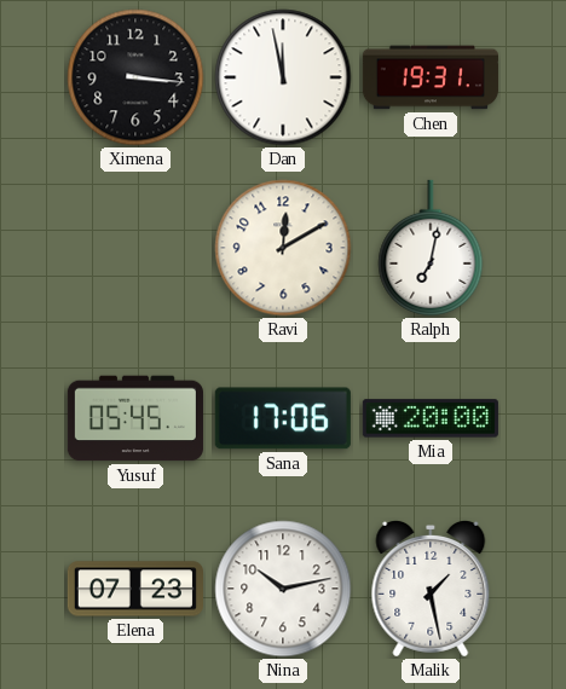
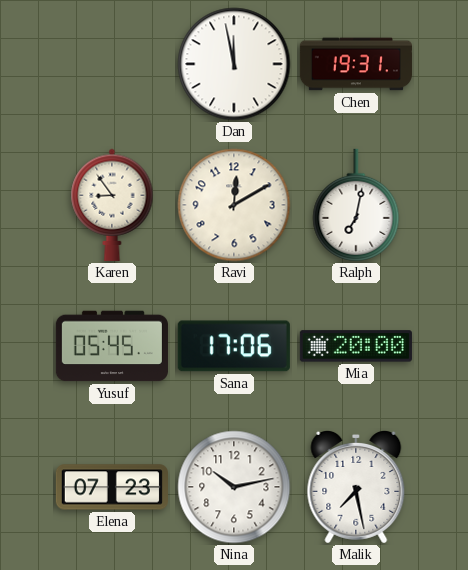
Ximena: 3:16 -> none (135, 77)
Karen: none -> 8:54 (112, 205)
Malik: 1:28 -> 7:28 (356, 487)
